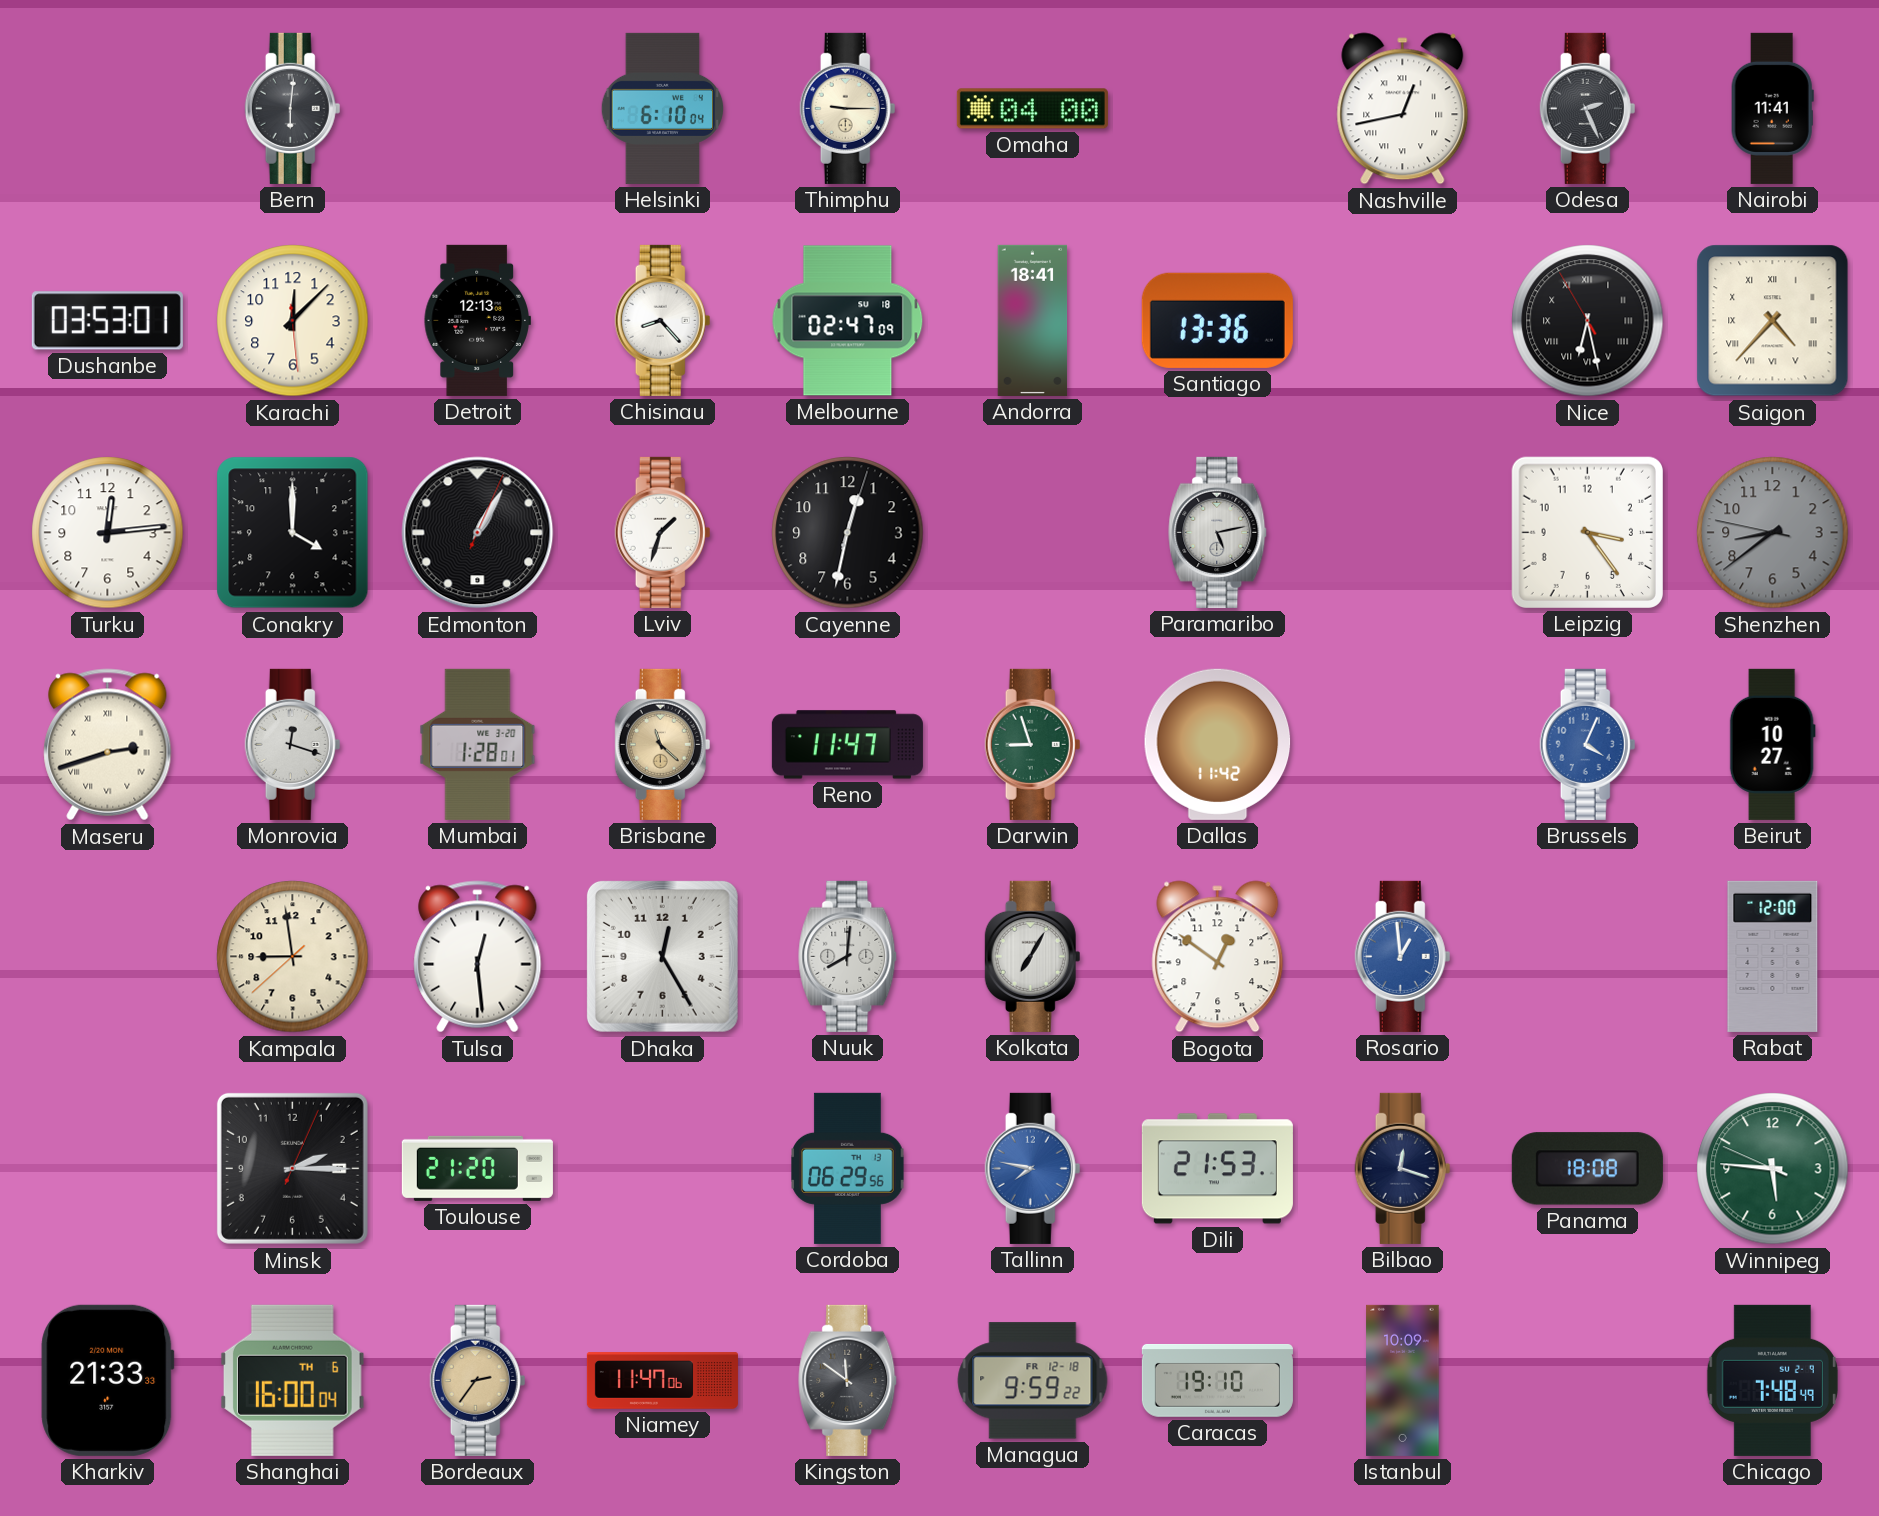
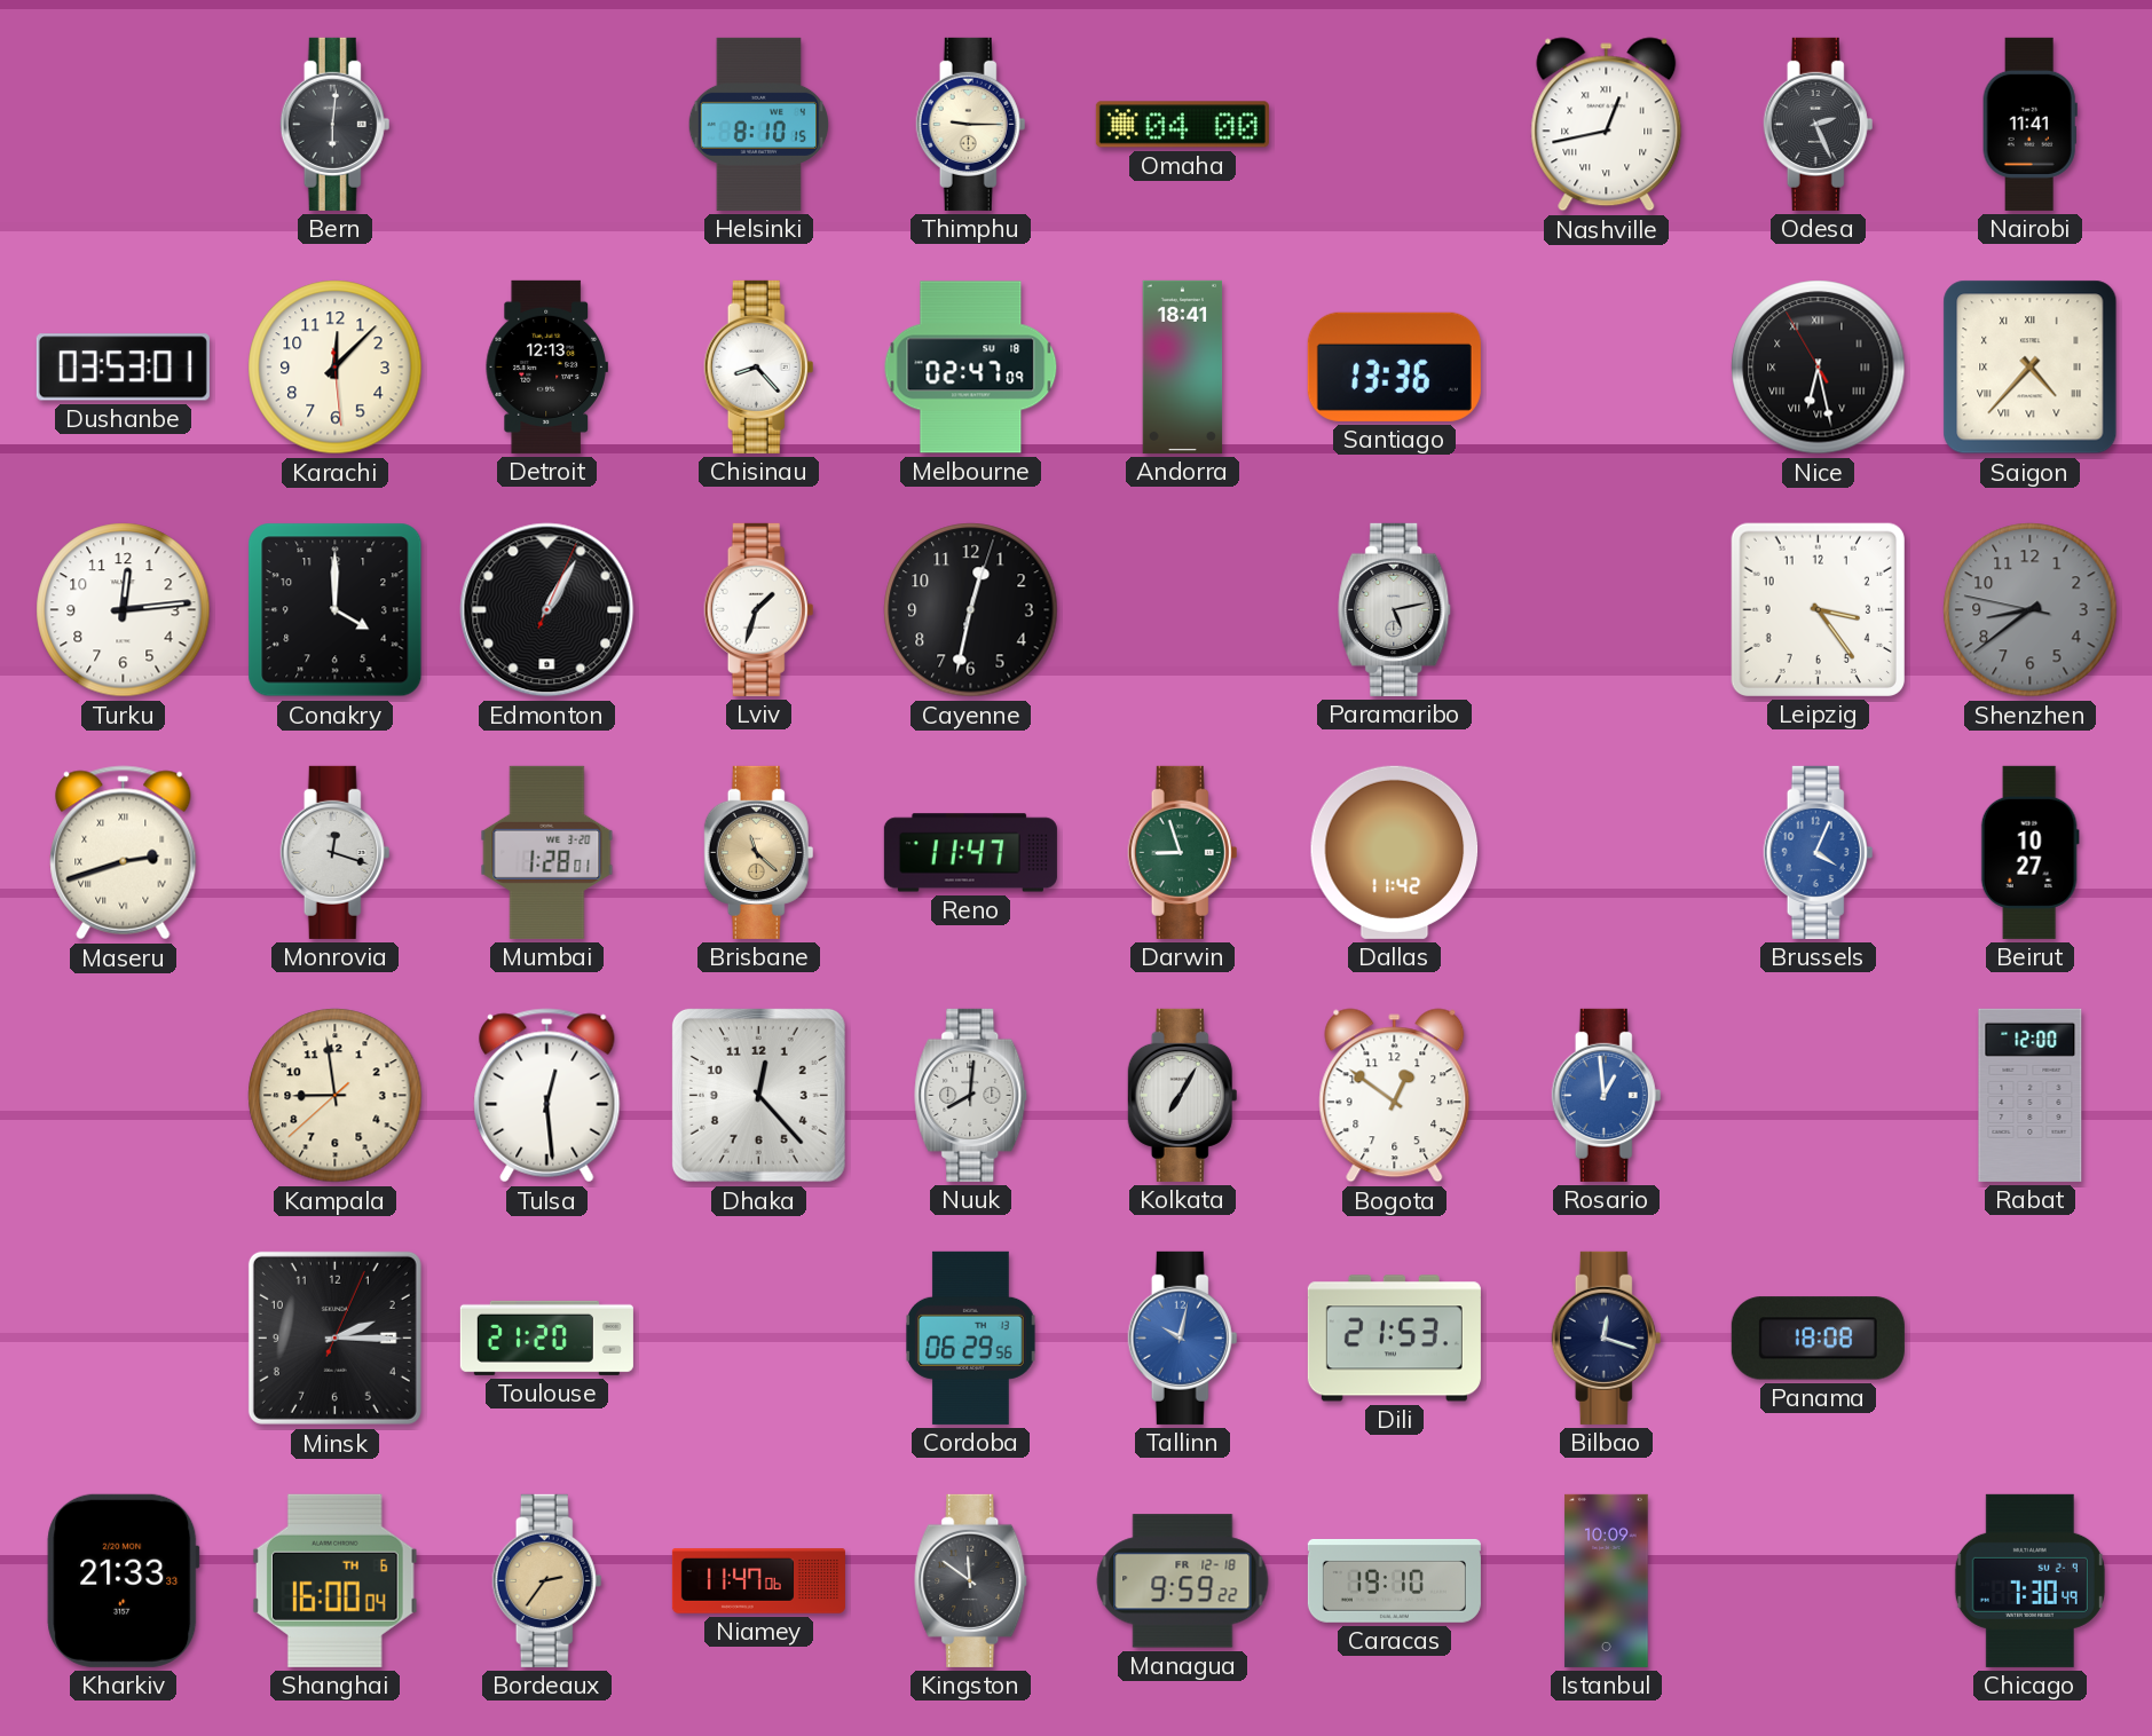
Helsinki: 6:10 -> 8:10 (759, 124)
Dhaka: 12:25 -> 12:23 (758, 1095)
Tallinn: 7:47 -> 10:02 (1183, 1337)
Winnipeg: 5:45 -> none (1773, 1169)
Chicago: 7:48 -> 7:30 (2029, 1580)
